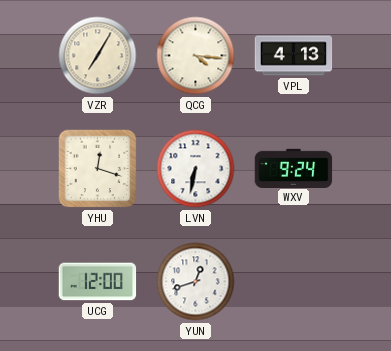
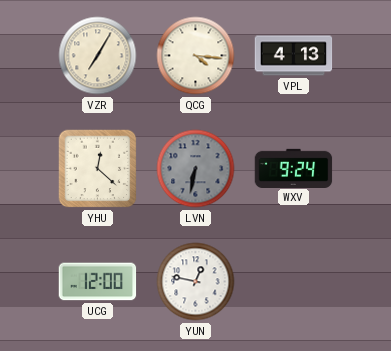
YHU: 12:18 -> 12:22 (98, 169)
LVN dial: white -> grey (196, 169)
YUN: 12:42 -> 12:47 (196, 282)
